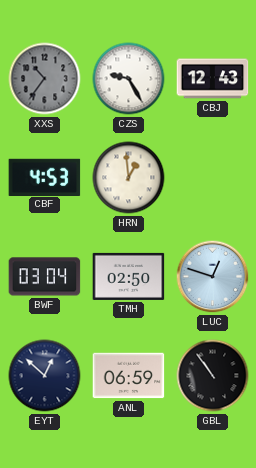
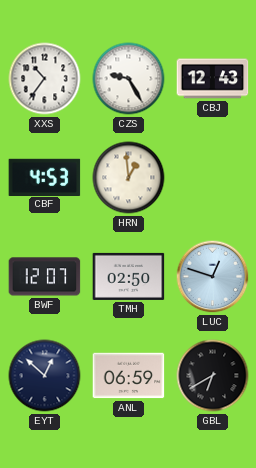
XXS dial: grey -> white (45, 79)
BWF: 03:04 -> 12:07 (45, 277)
GBL: 10:54 -> 6:40 (213, 376)
